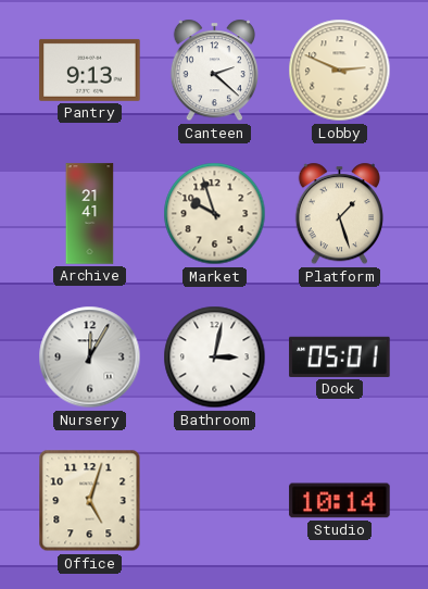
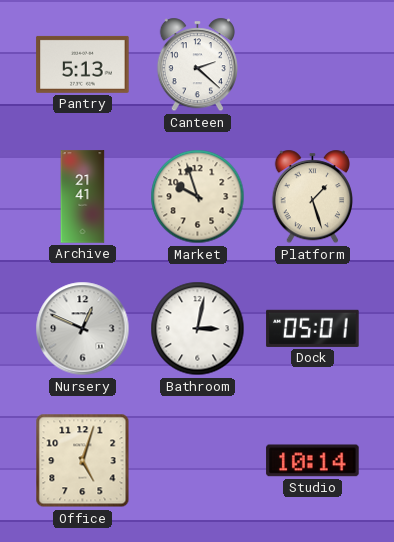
Pantry: 9:13 -> 5:13 (83, 64)
Lobby: 2:49 -> none (340, 71)
Nursery: 12:05 -> 12:49 (83, 329)
